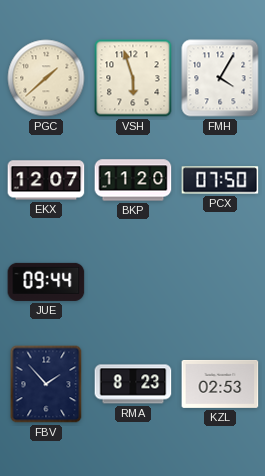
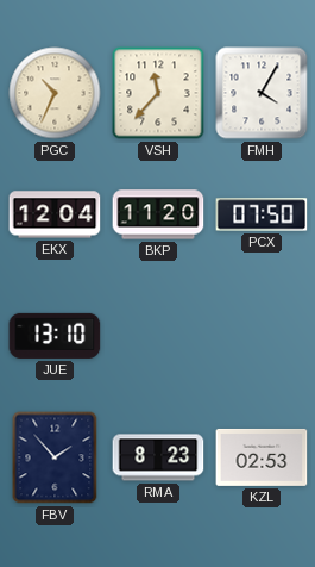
PGC: 1:38 -> 10:34 (55, 93)
VSH: 5:57 -> 11:37 (158, 93)
EKX: 12:07 -> 12:04 (55, 214)
JUE: 09:44 -> 13:10 (55, 336)
